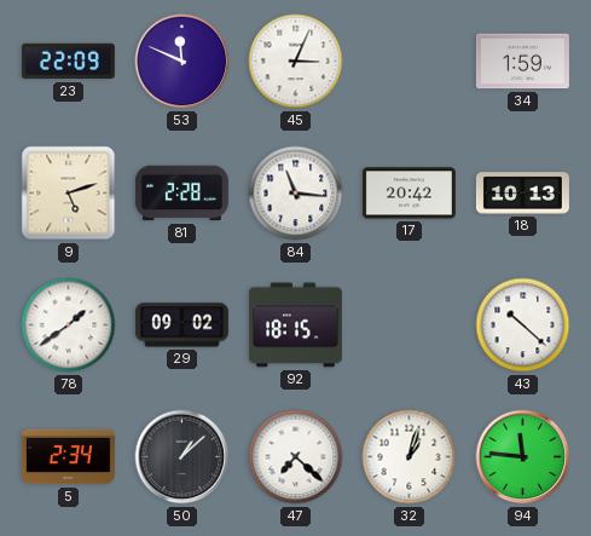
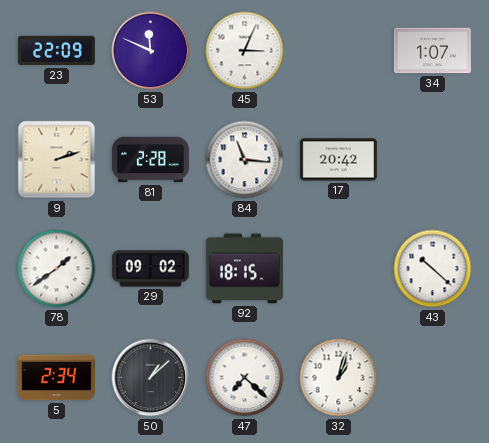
34: 1:59 -> 1:07 (432, 51)
9: 5:12 -> 2:12 (57, 160)
18: 10:13 -> none (522, 194)
94: 11:46 -> none (523, 457)
